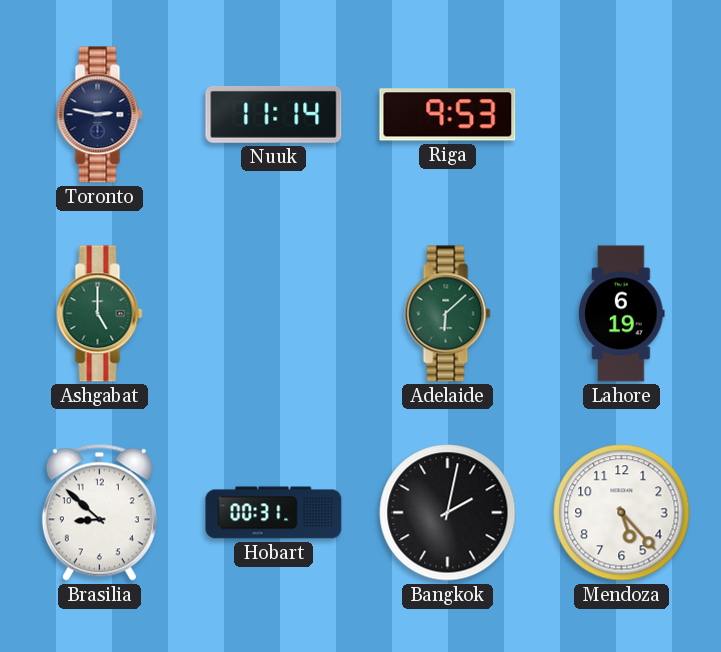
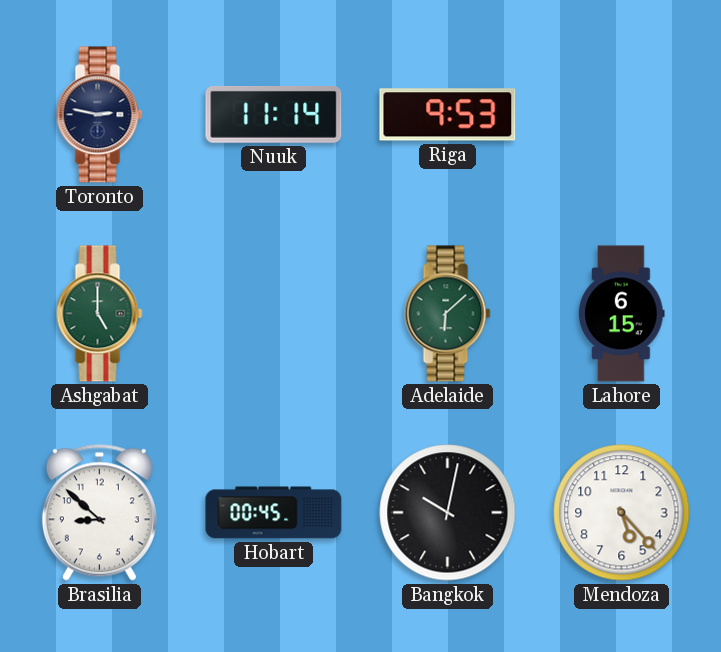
Lahore: 6:19 -> 6:15 (622, 314)
Hobart: 00:31 -> 00:45 (274, 513)
Bangkok: 2:02 -> 10:02 (448, 513)
